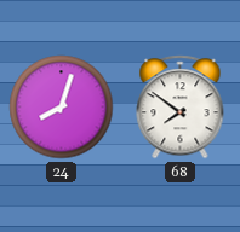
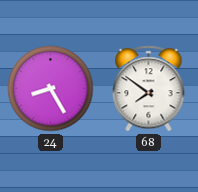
24: 8:03 -> 8:25 (51, 89)
